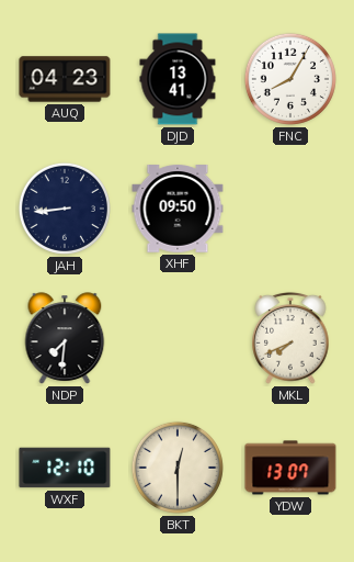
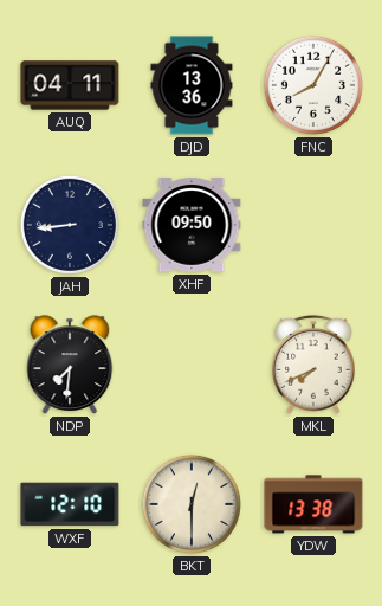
AUQ: 04:23 -> 04:11 (70, 85)
DJD: 13:41 -> 13:36 (192, 85)
YDW: 13:07 -> 13:38 (313, 504)
